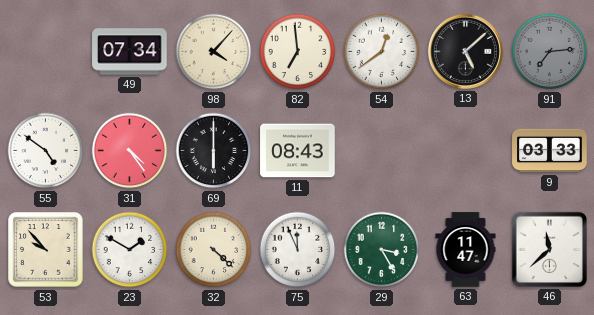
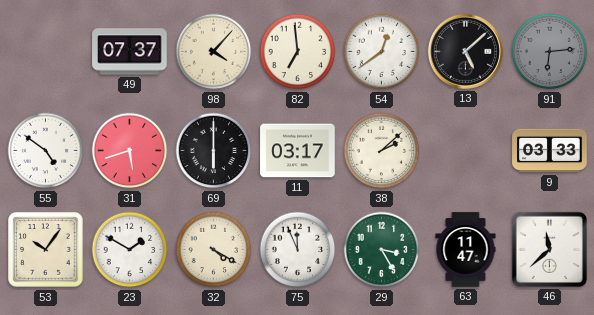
49: 07:34 -> 07:37 (130, 52)
91: 7:14 -> 6:14 (550, 52)
31: 4:24 -> 5:42 (130, 151)
11: 08:43 -> 03:17 (298, 151)
38: none -> 2:08 (382, 151)
53: 9:53 -> 10:06 (46, 250)
32: 4:22 -> 4:20 (214, 250)
